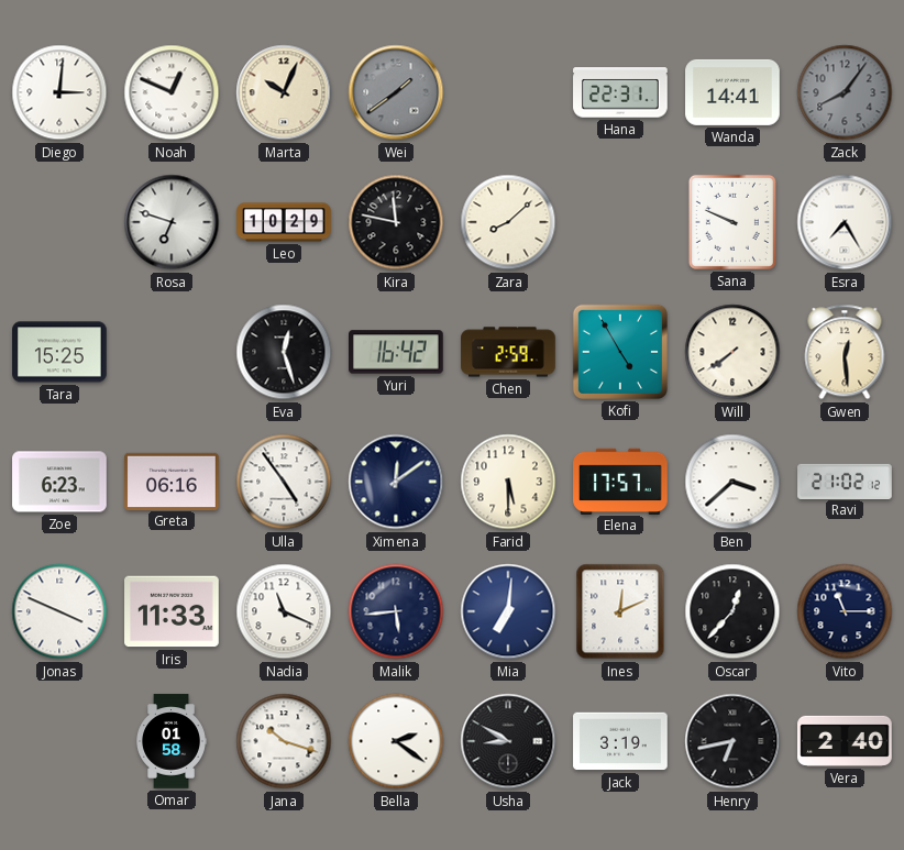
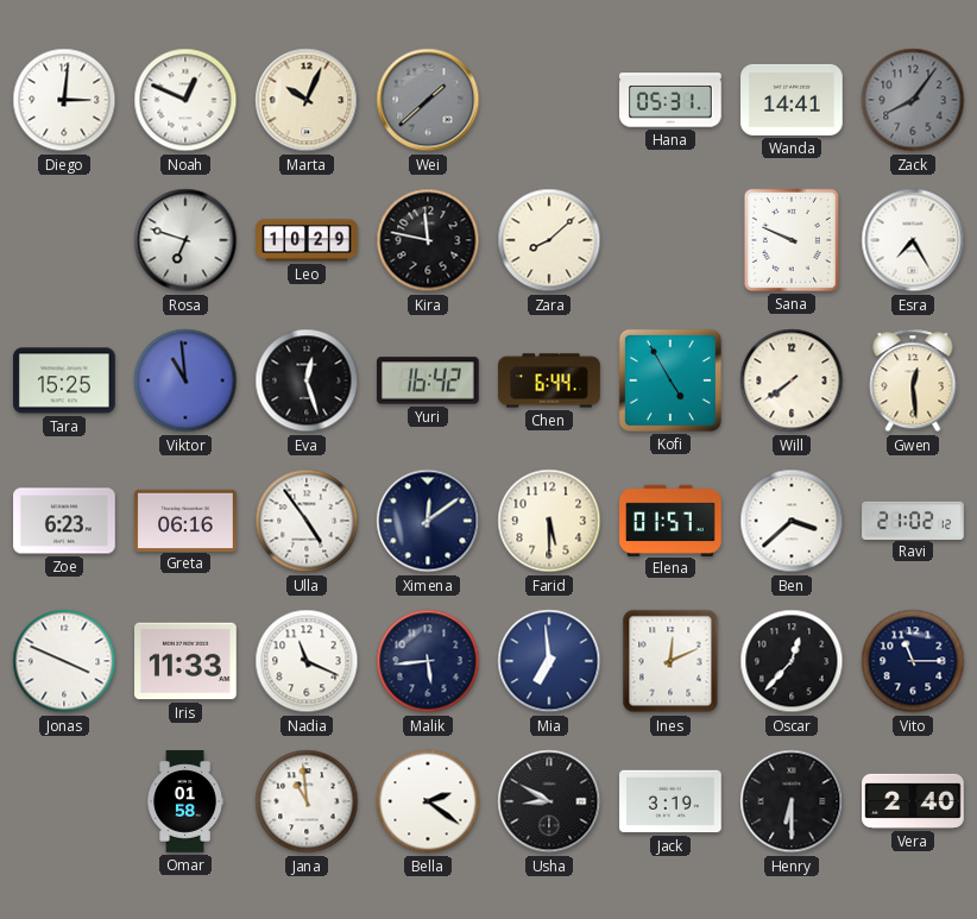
Wei: 1:39 -> 1:38 (428, 100)
Hana: 22:31 -> 05:31 (670, 100)
Viktor: none -> 10:59 (185, 380)
Chen: 2:59 -> 6:44 (549, 380)
Elena: 17:57 -> 01:57 (670, 520)
Mia: 7:01 -> 6:59 (549, 661)
Jana: 10:18 -> 10:59 (307, 801)
Henry: 6:43 -> 6:30 (792, 801)
